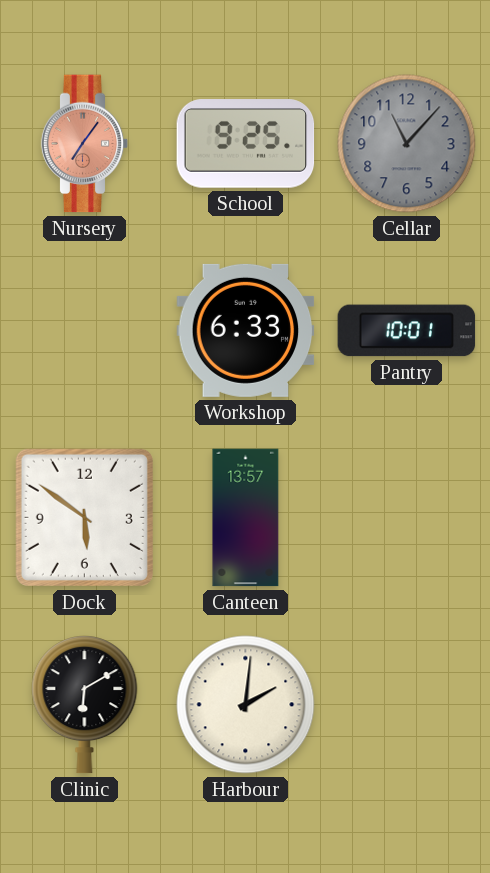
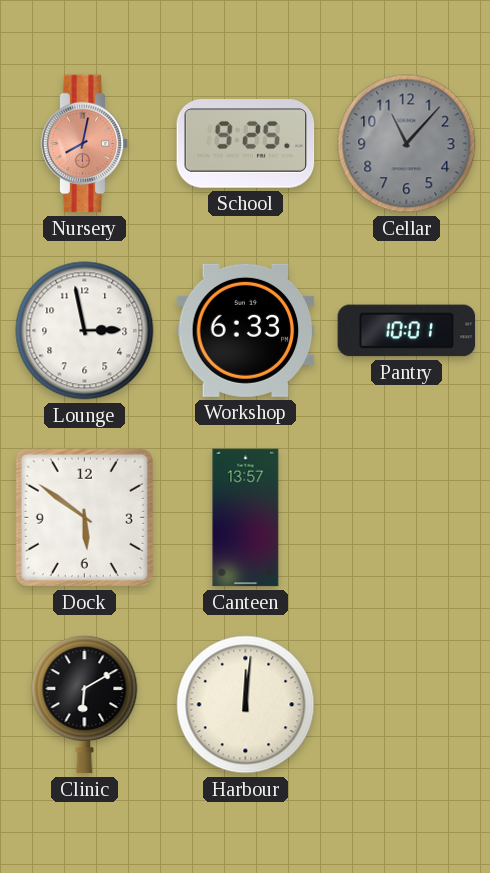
Nursery: 7:06 -> 8:02 (85, 144)
Lounge: none -> 2:58 (85, 331)
Harbour: 2:01 -> 12:01 (246, 705)
